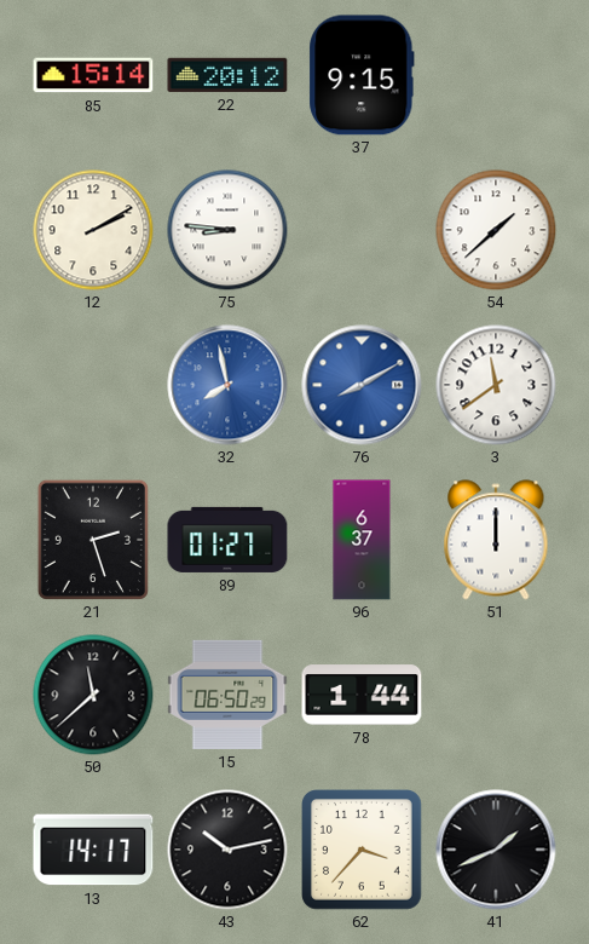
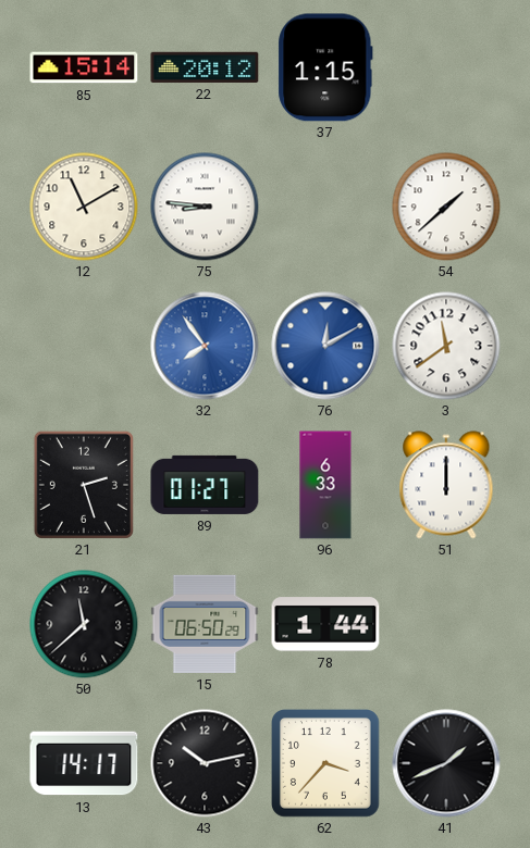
37: 9:15 -> 1:15 (325, 67)
12: 2:10 -> 11:10 (84, 207)
32: 7:58 -> 7:54 (205, 346)
76: 8:10 -> 12:10 (325, 346)
96: 6:37 -> 6:33 (325, 485)
